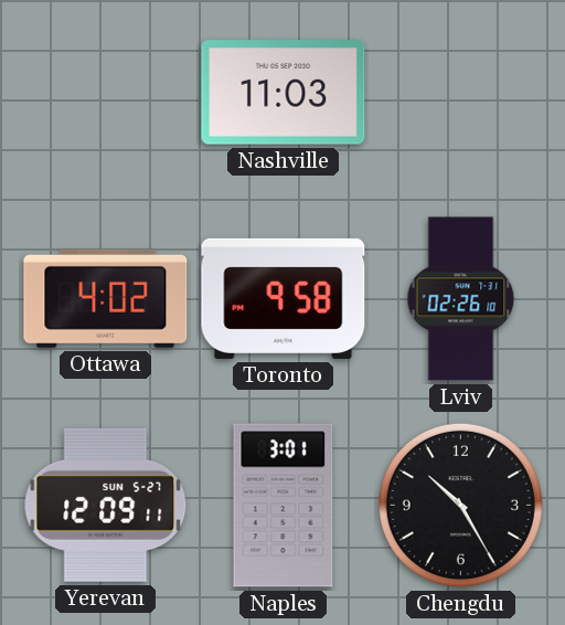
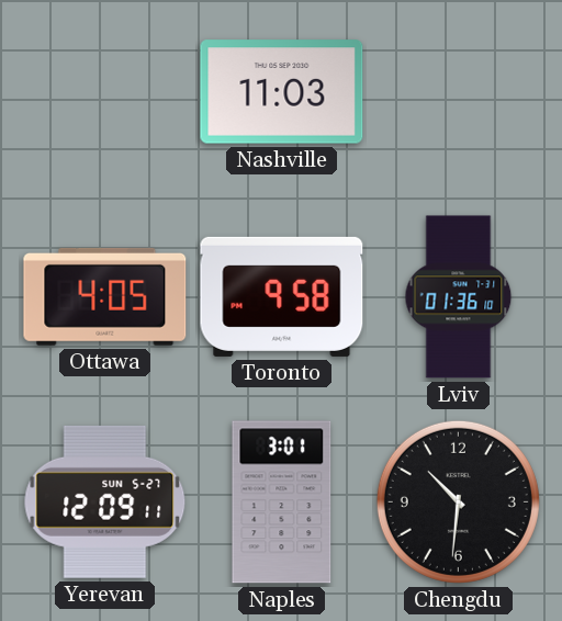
Ottawa: 4:02 -> 4:05 (105, 296)
Lviv: 02:26 -> 01:36 (459, 297)
Chengdu: 10:25 -> 10:31 (458, 501)
